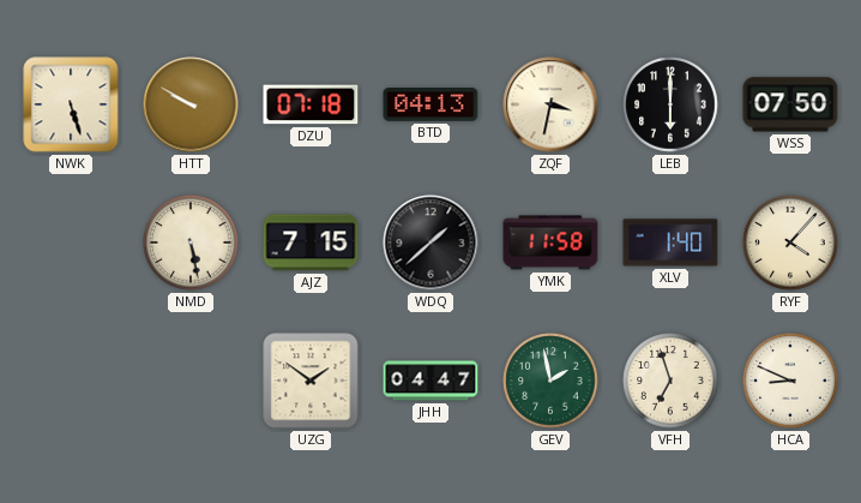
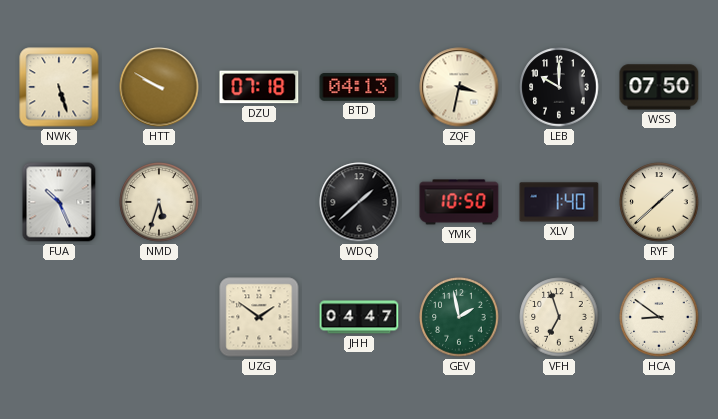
LEB: 6:00 -> 10:00 (559, 87)
FUA: none -> 10:26 (59, 202)
NMD: 5:28 -> 5:33 (159, 202)
AJZ: 7:15 -> none (311, 242)
YMK: 11:58 -> 10:50 (459, 202)
RYF: 4:07 -> 1:38 (659, 202)
HCA: 8:49 -> 8:51 (659, 317)
